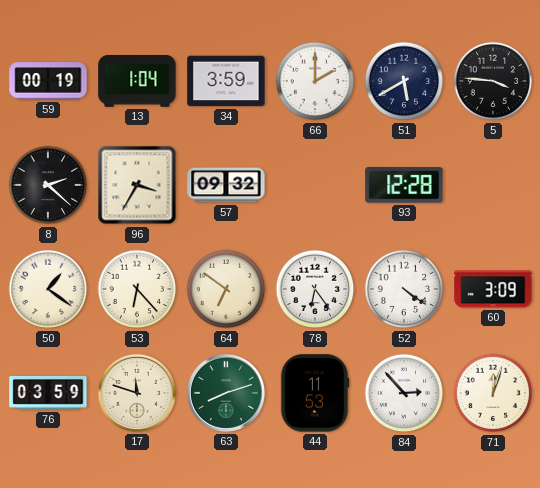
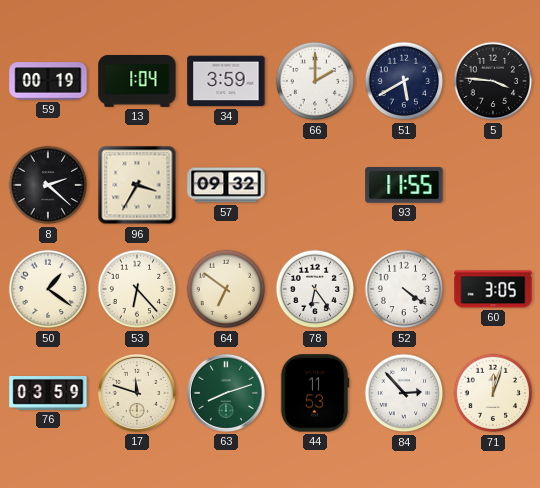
93: 12:28 -> 11:55 (404, 185)
60: 3:09 -> 3:05 (493, 289)
